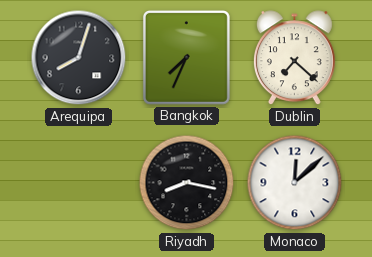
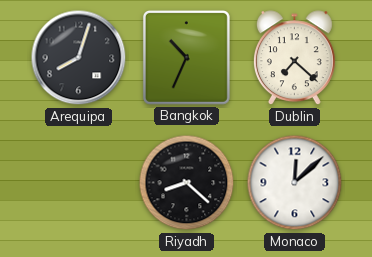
Bangkok: 7:34 -> 10:34 (186, 57)
Riyadh: 8:17 -> 8:22 (187, 183)
